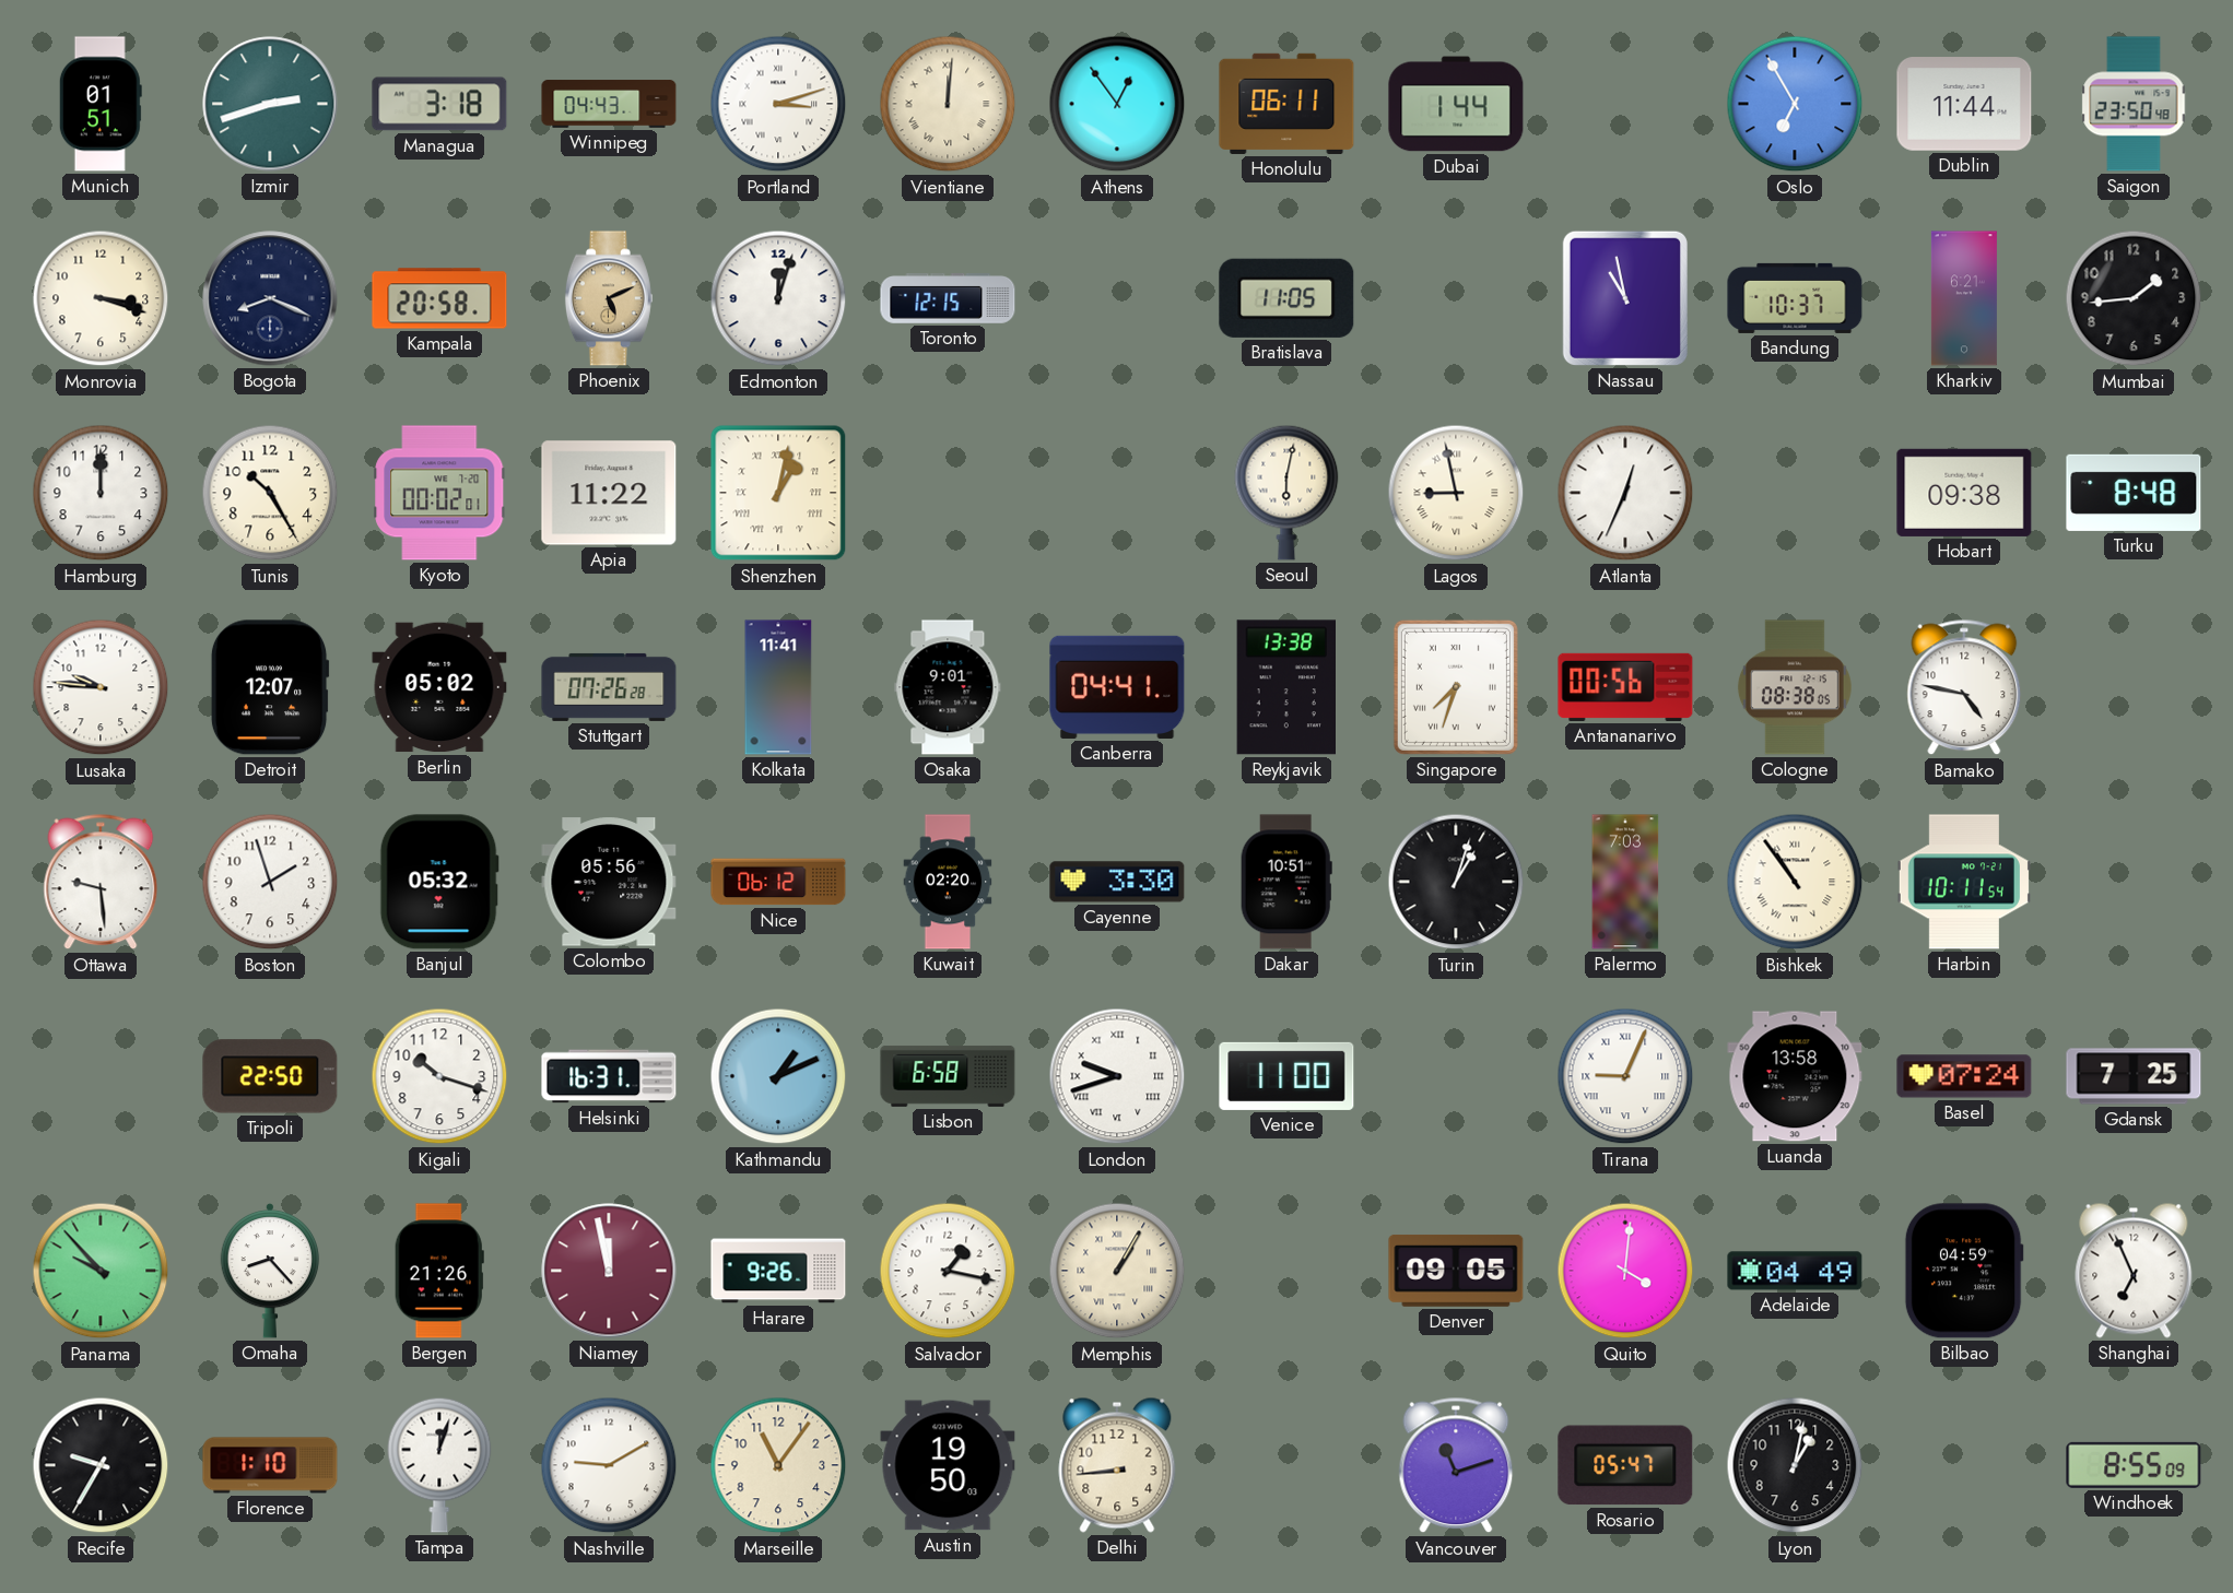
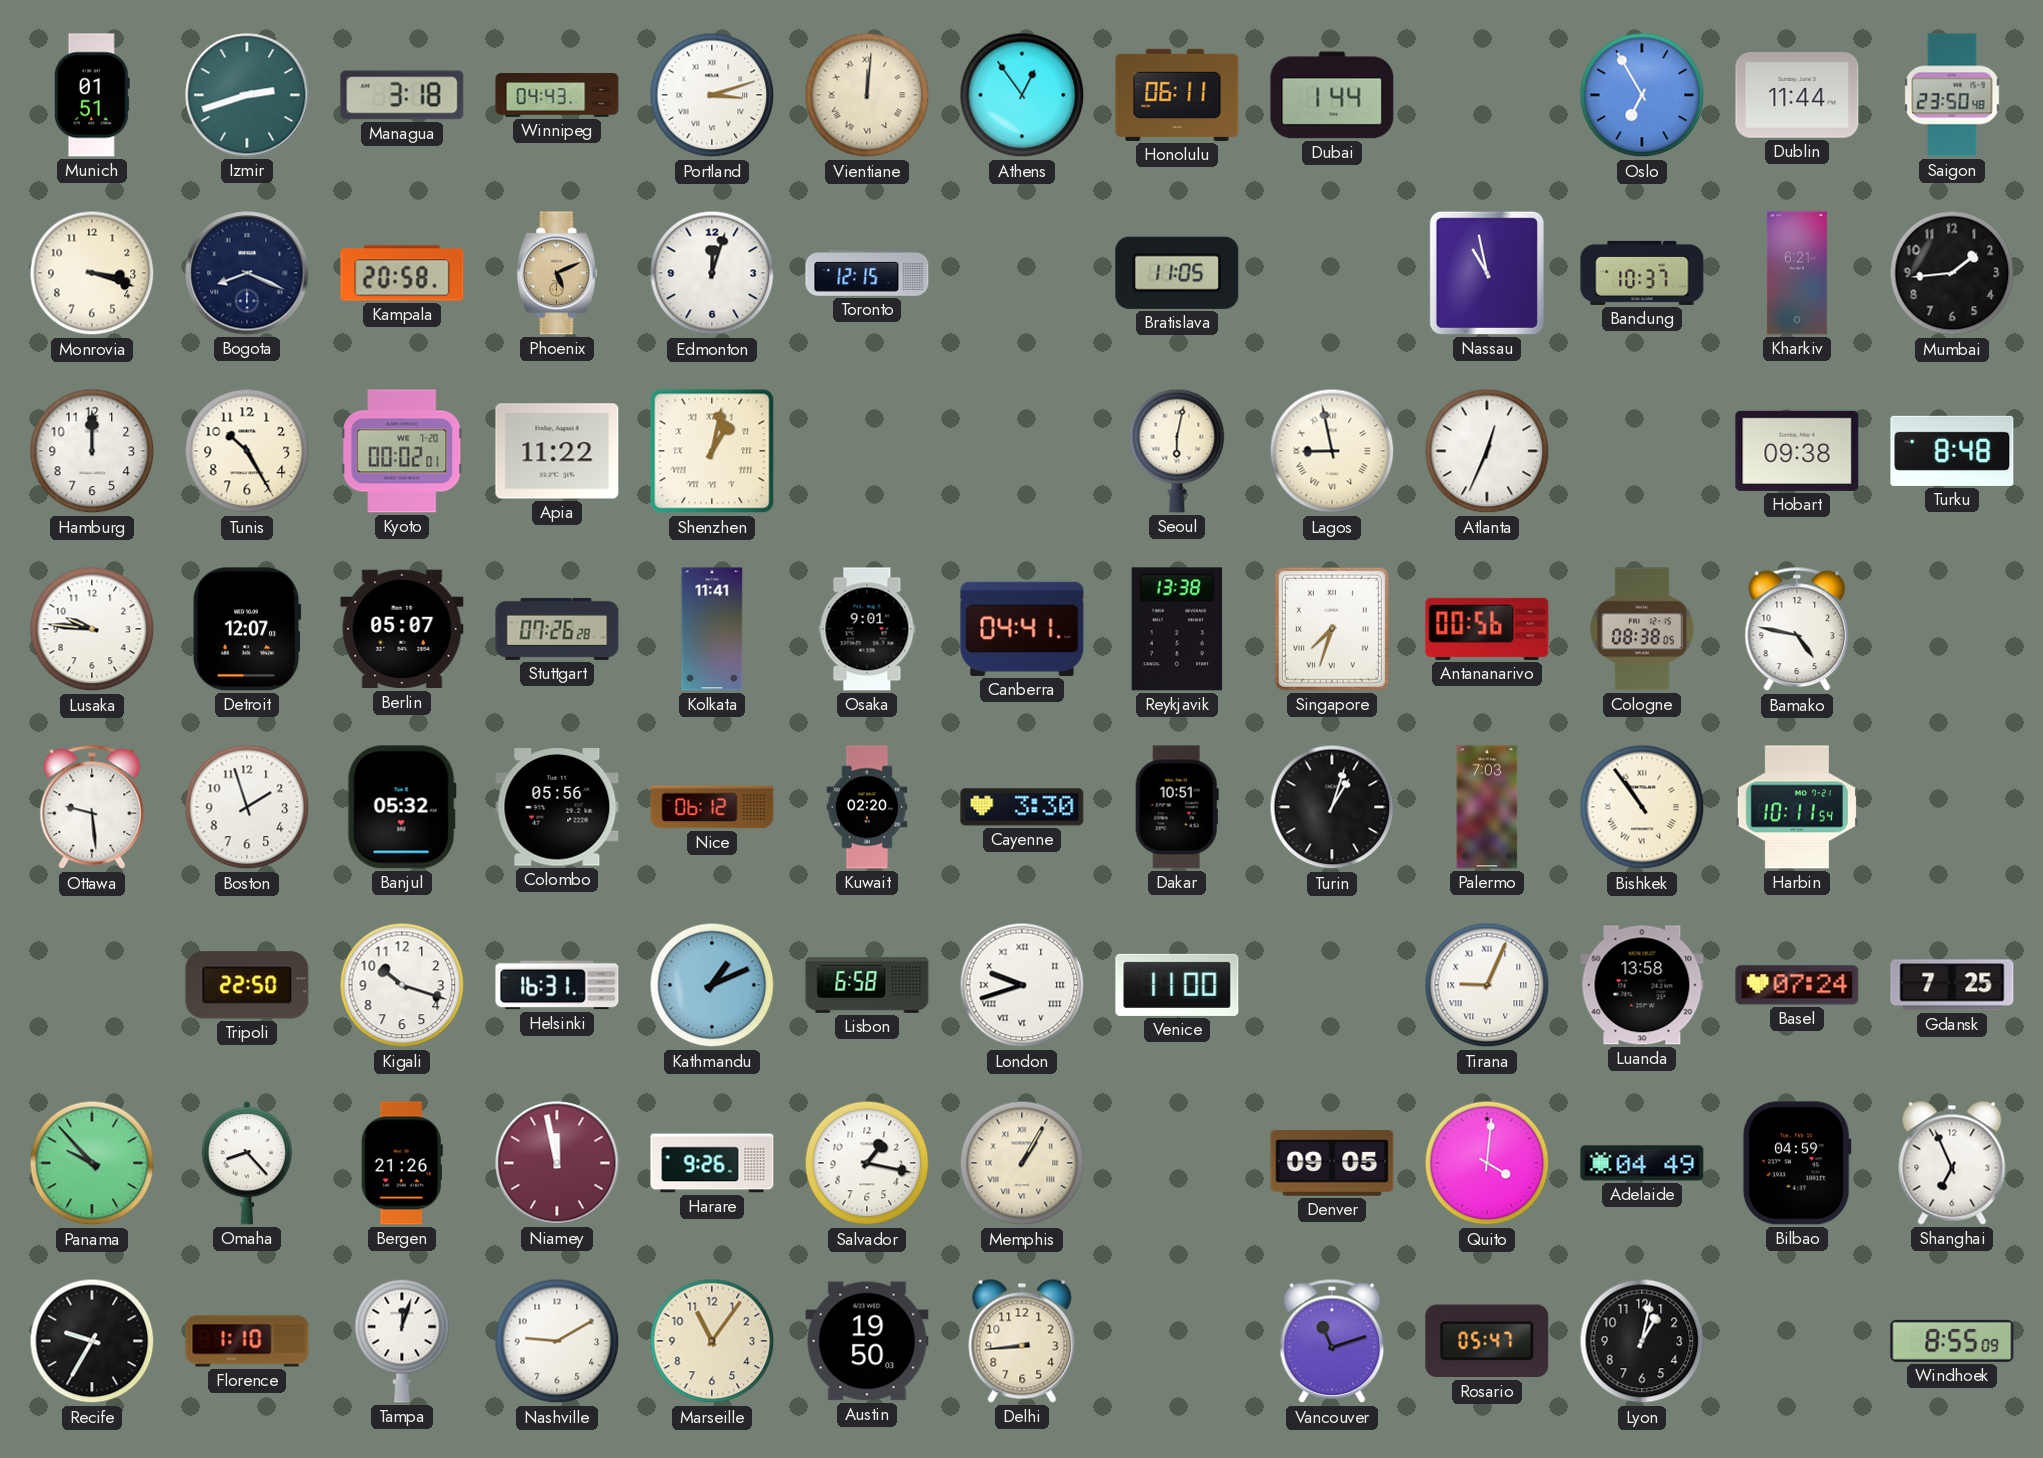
Berlin: 05:02 -> 05:07 (402, 629)
